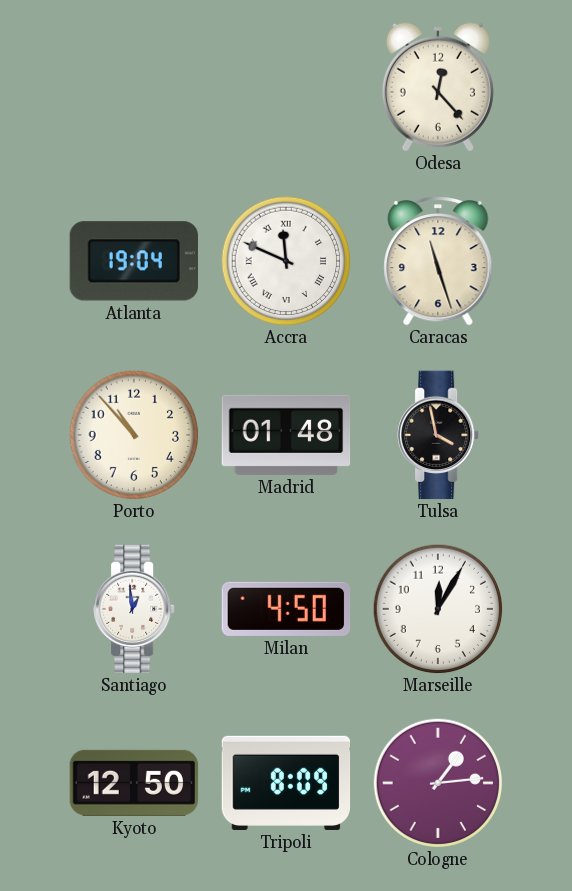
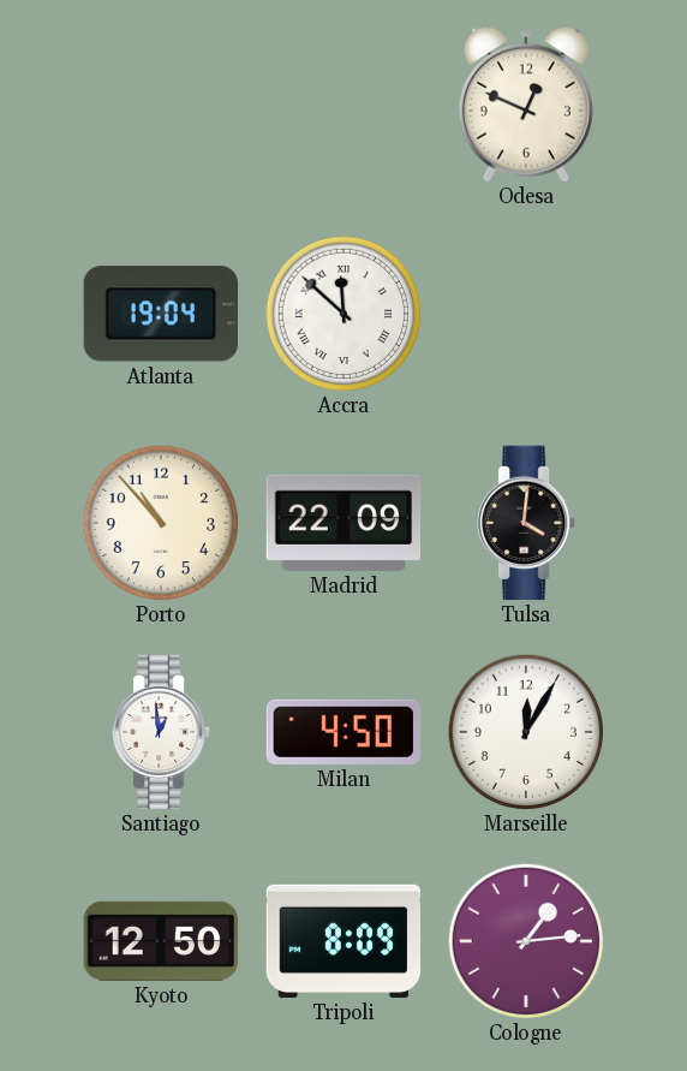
Odesa: 12:23 -> 12:49 (526, 105)
Accra: 11:49 -> 11:52 (343, 314)
Caracas: 11:27 -> none (438, 261)
Madrid: 01:48 -> 22:09 (343, 523)
Tulsa: 3:58 -> 4:01 (527, 523)
